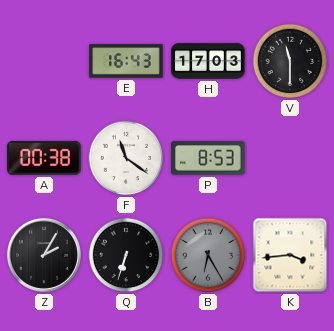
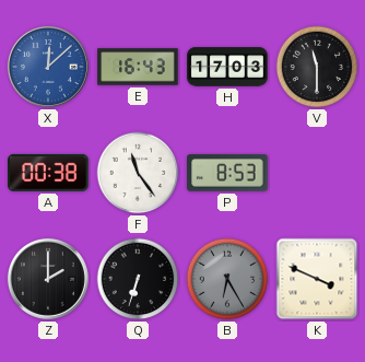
X: none -> 12:08 (48, 67)
F: 11:21 -> 11:24 (138, 173)
Z: 2:05 -> 2:00 (48, 279)
K: 3:44 -> 3:49 (317, 279)
